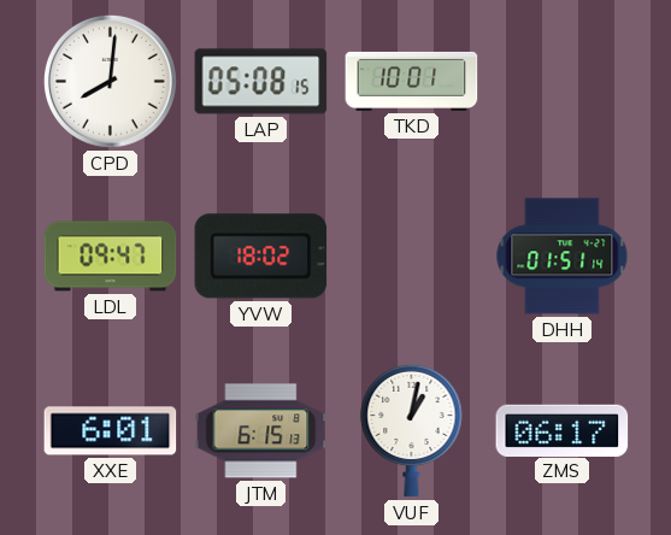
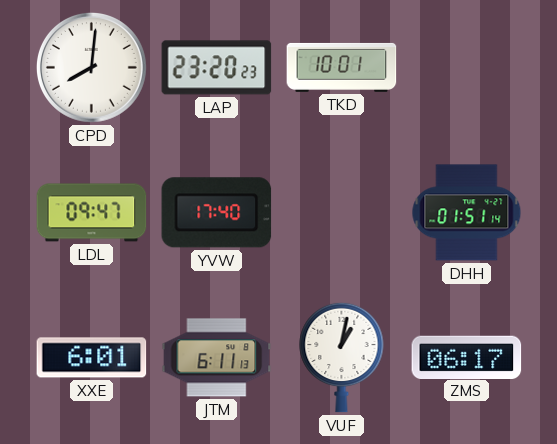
LAP: 05:08 -> 23:20 (217, 68)
YVW: 18:02 -> 17:40 (217, 213)
JTM: 6:15 -> 6:11 (217, 358)
